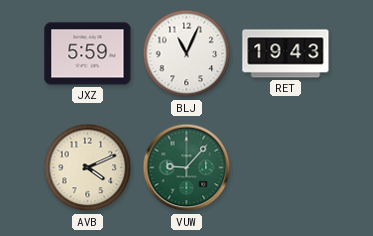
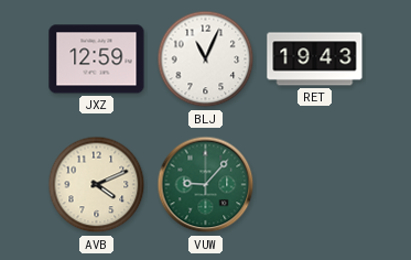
JXZ: 5:59 -> 12:59 (97, 59)
